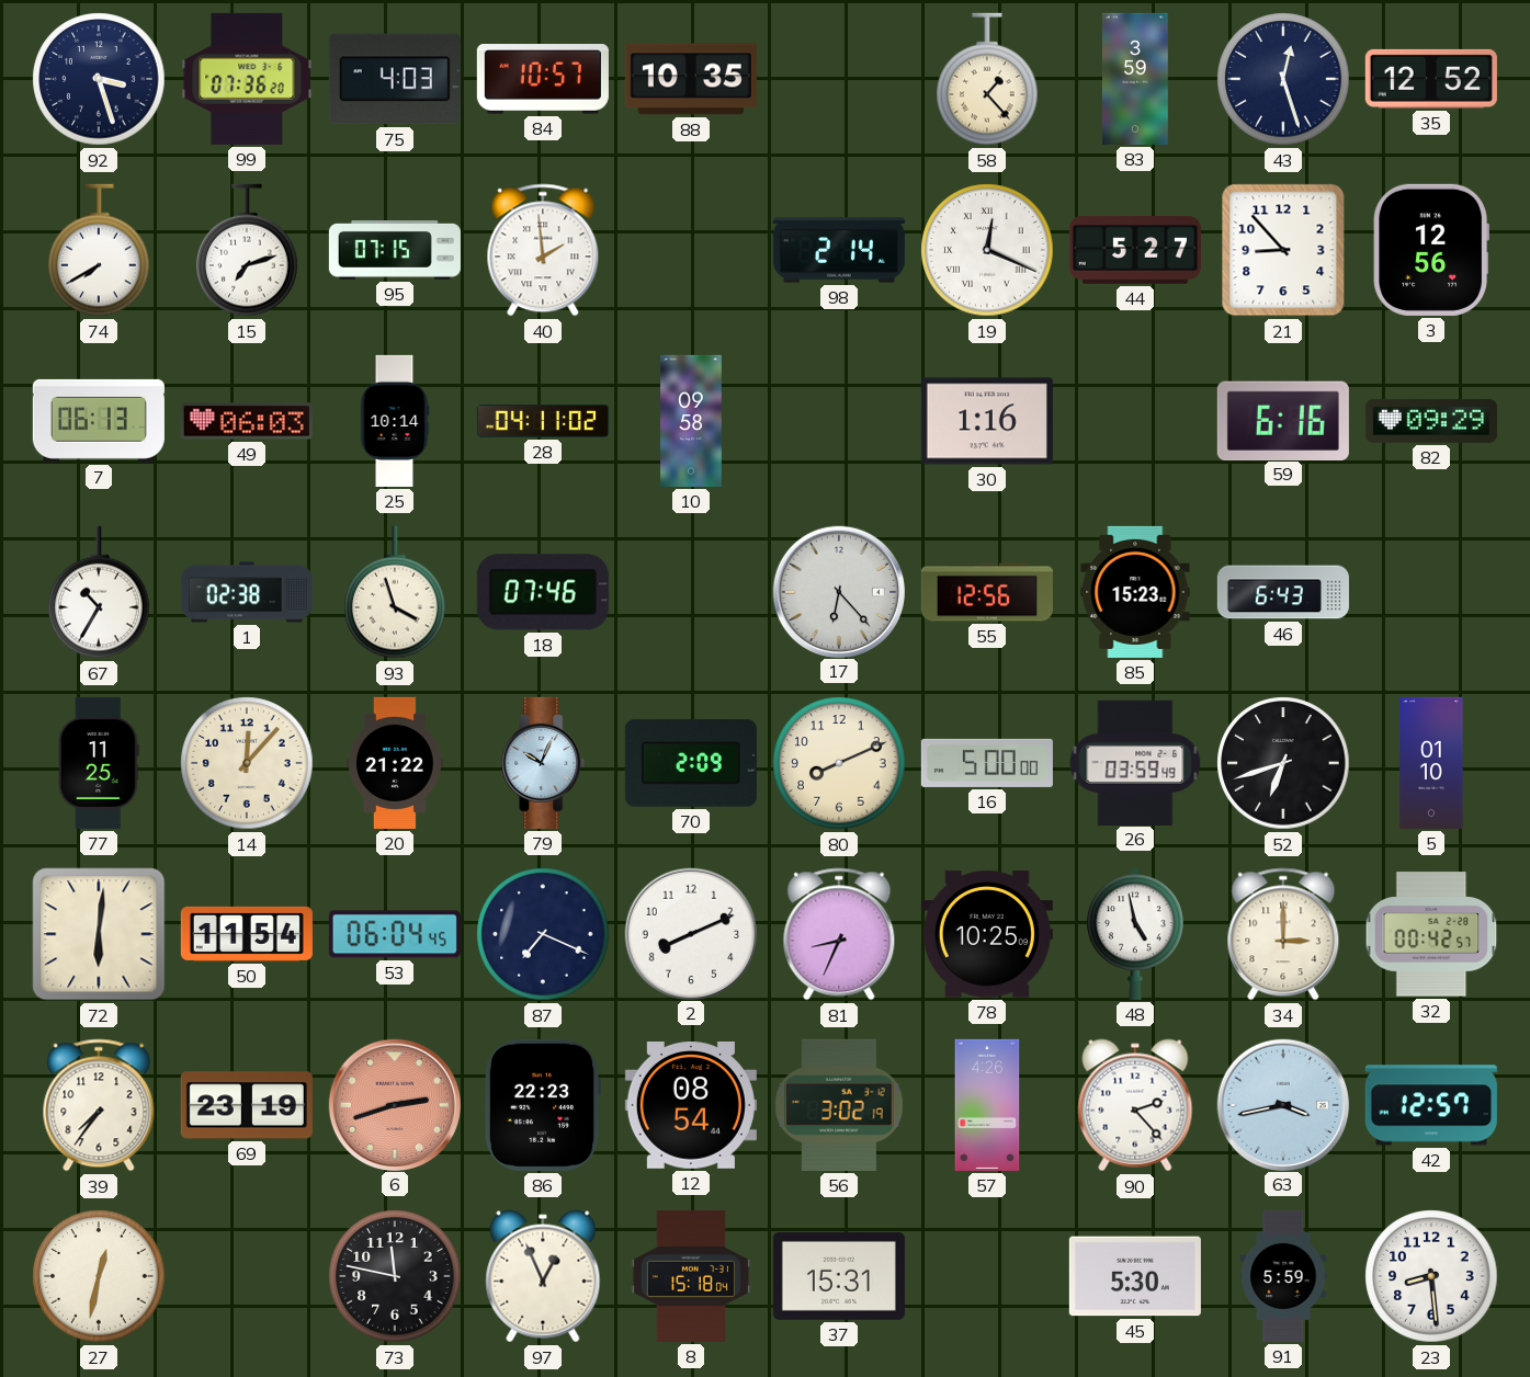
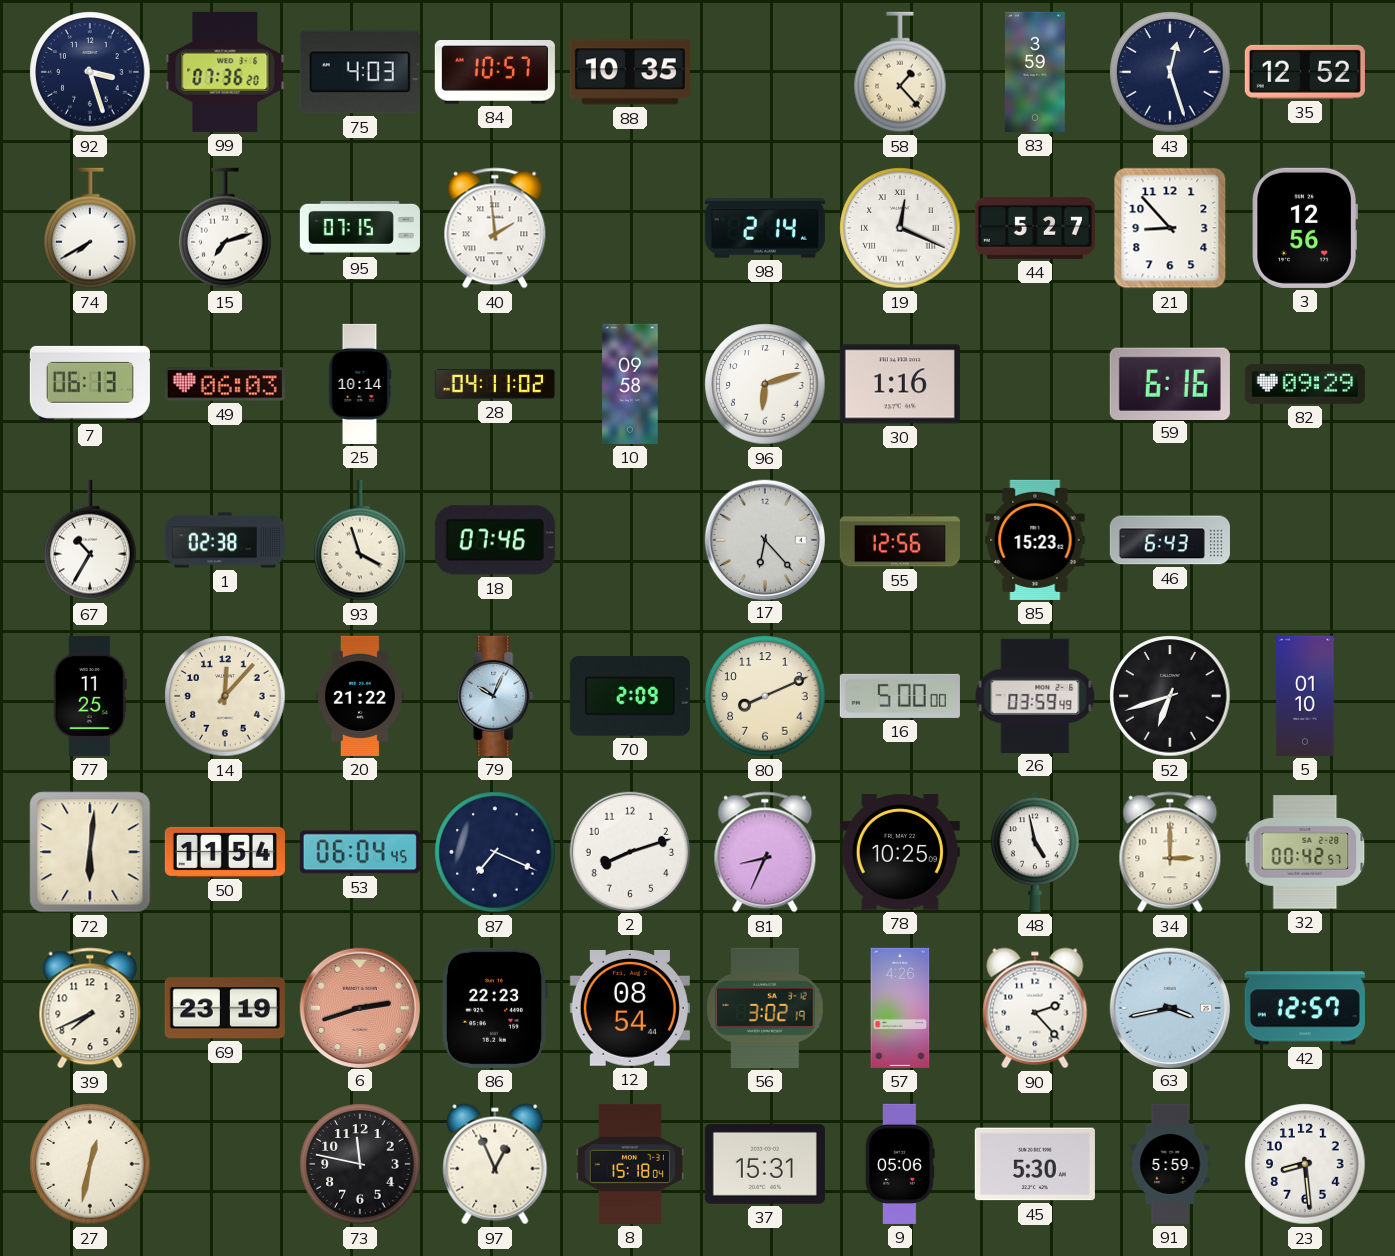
96: none -> 6:12 (765, 384)
2: 8:11 -> 8:12 (629, 851)
39: 7:36 -> 7:41 (90, 1008)
9: none -> 05:06 (900, 1164)
